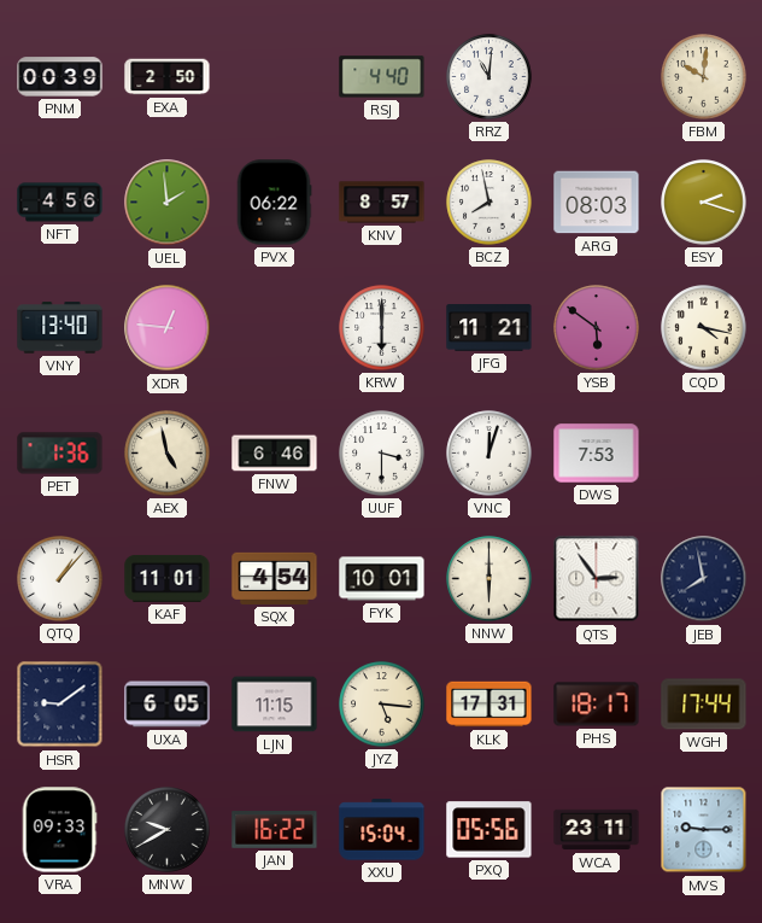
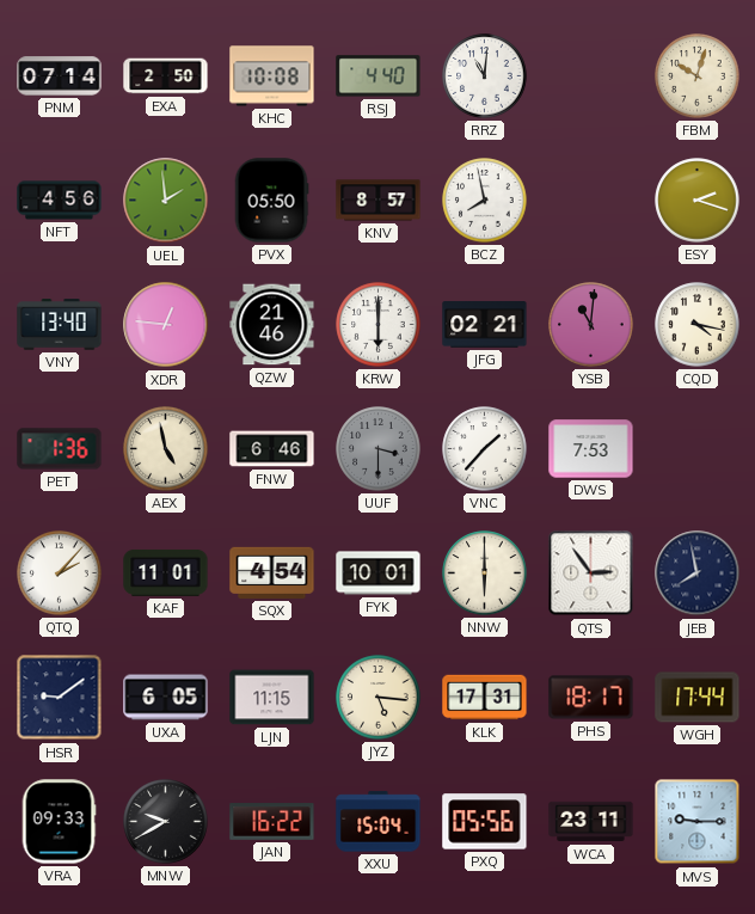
PNM: 00:39 -> 07:14 (60, 76)
KHC: none -> 10:08 (272, 76)
FBM: 10:01 -> 10:03 (698, 76)
PVX: 06:22 -> 05:50 (271, 201)
ARG: 08:03 -> none (597, 203)
QZW: none -> 21:46 (272, 325)
JFG: 11:21 -> 02:21 (485, 325)
YSB: 5:51 -> 11:01 (591, 325)
UUF dial: white -> grey (379, 449)
VNC: 12:03 -> 1:37 (485, 449)
QTQ: 1:07 -> 2:07 (60, 573)
